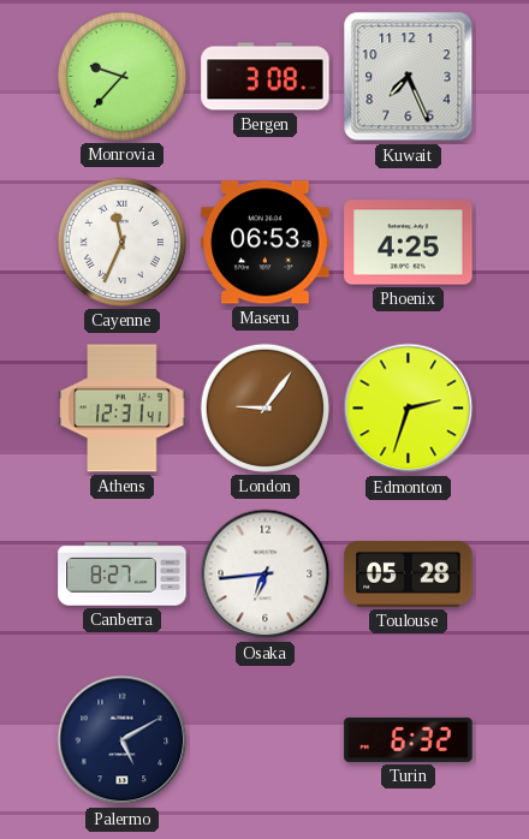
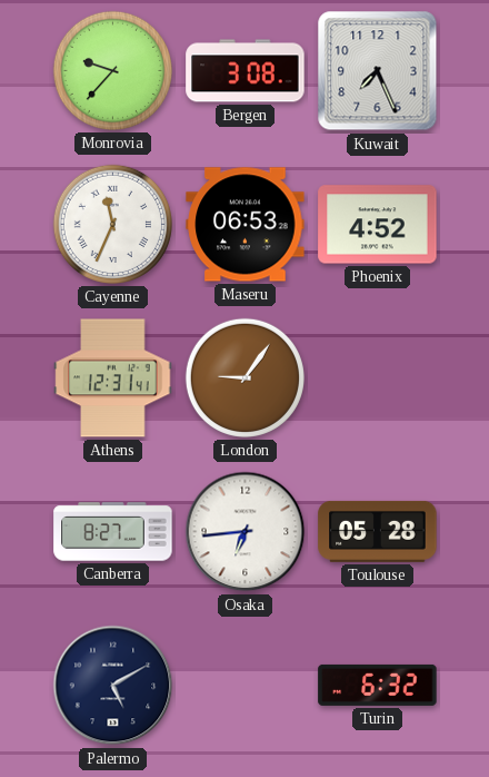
Phoenix: 4:25 -> 4:52 (378, 225)
Edmonton: 2:33 -> none (409, 409)
